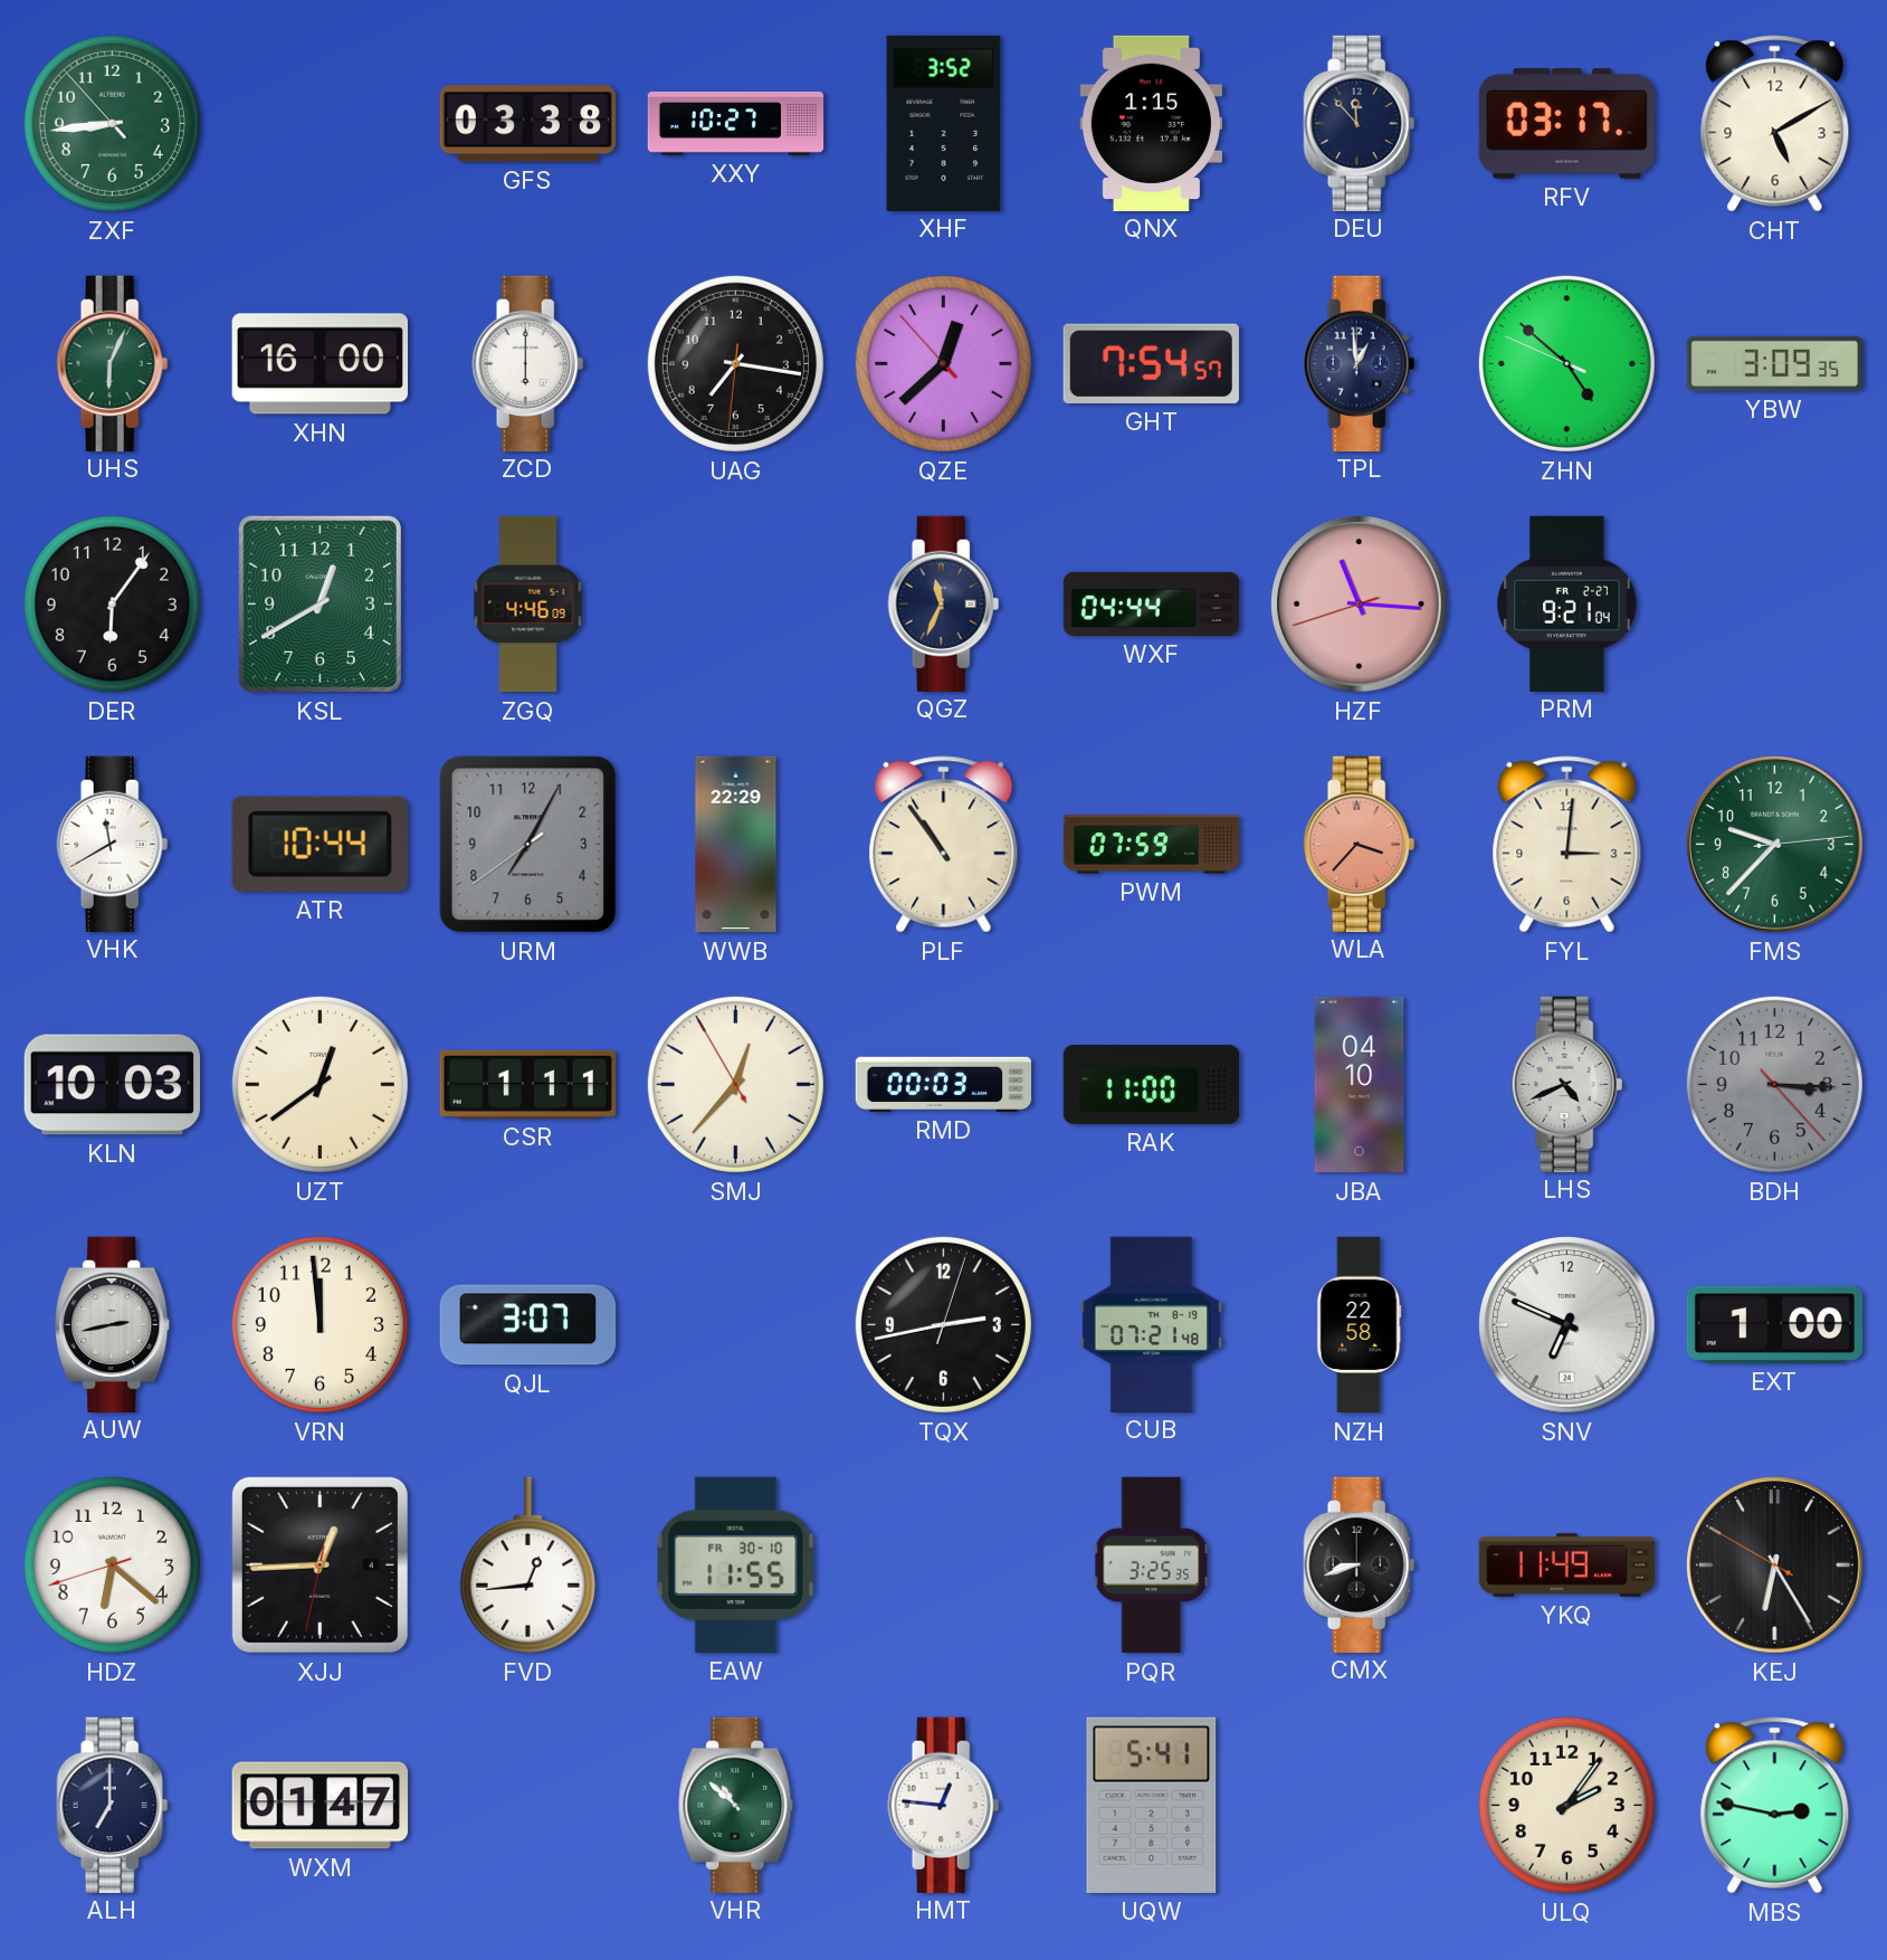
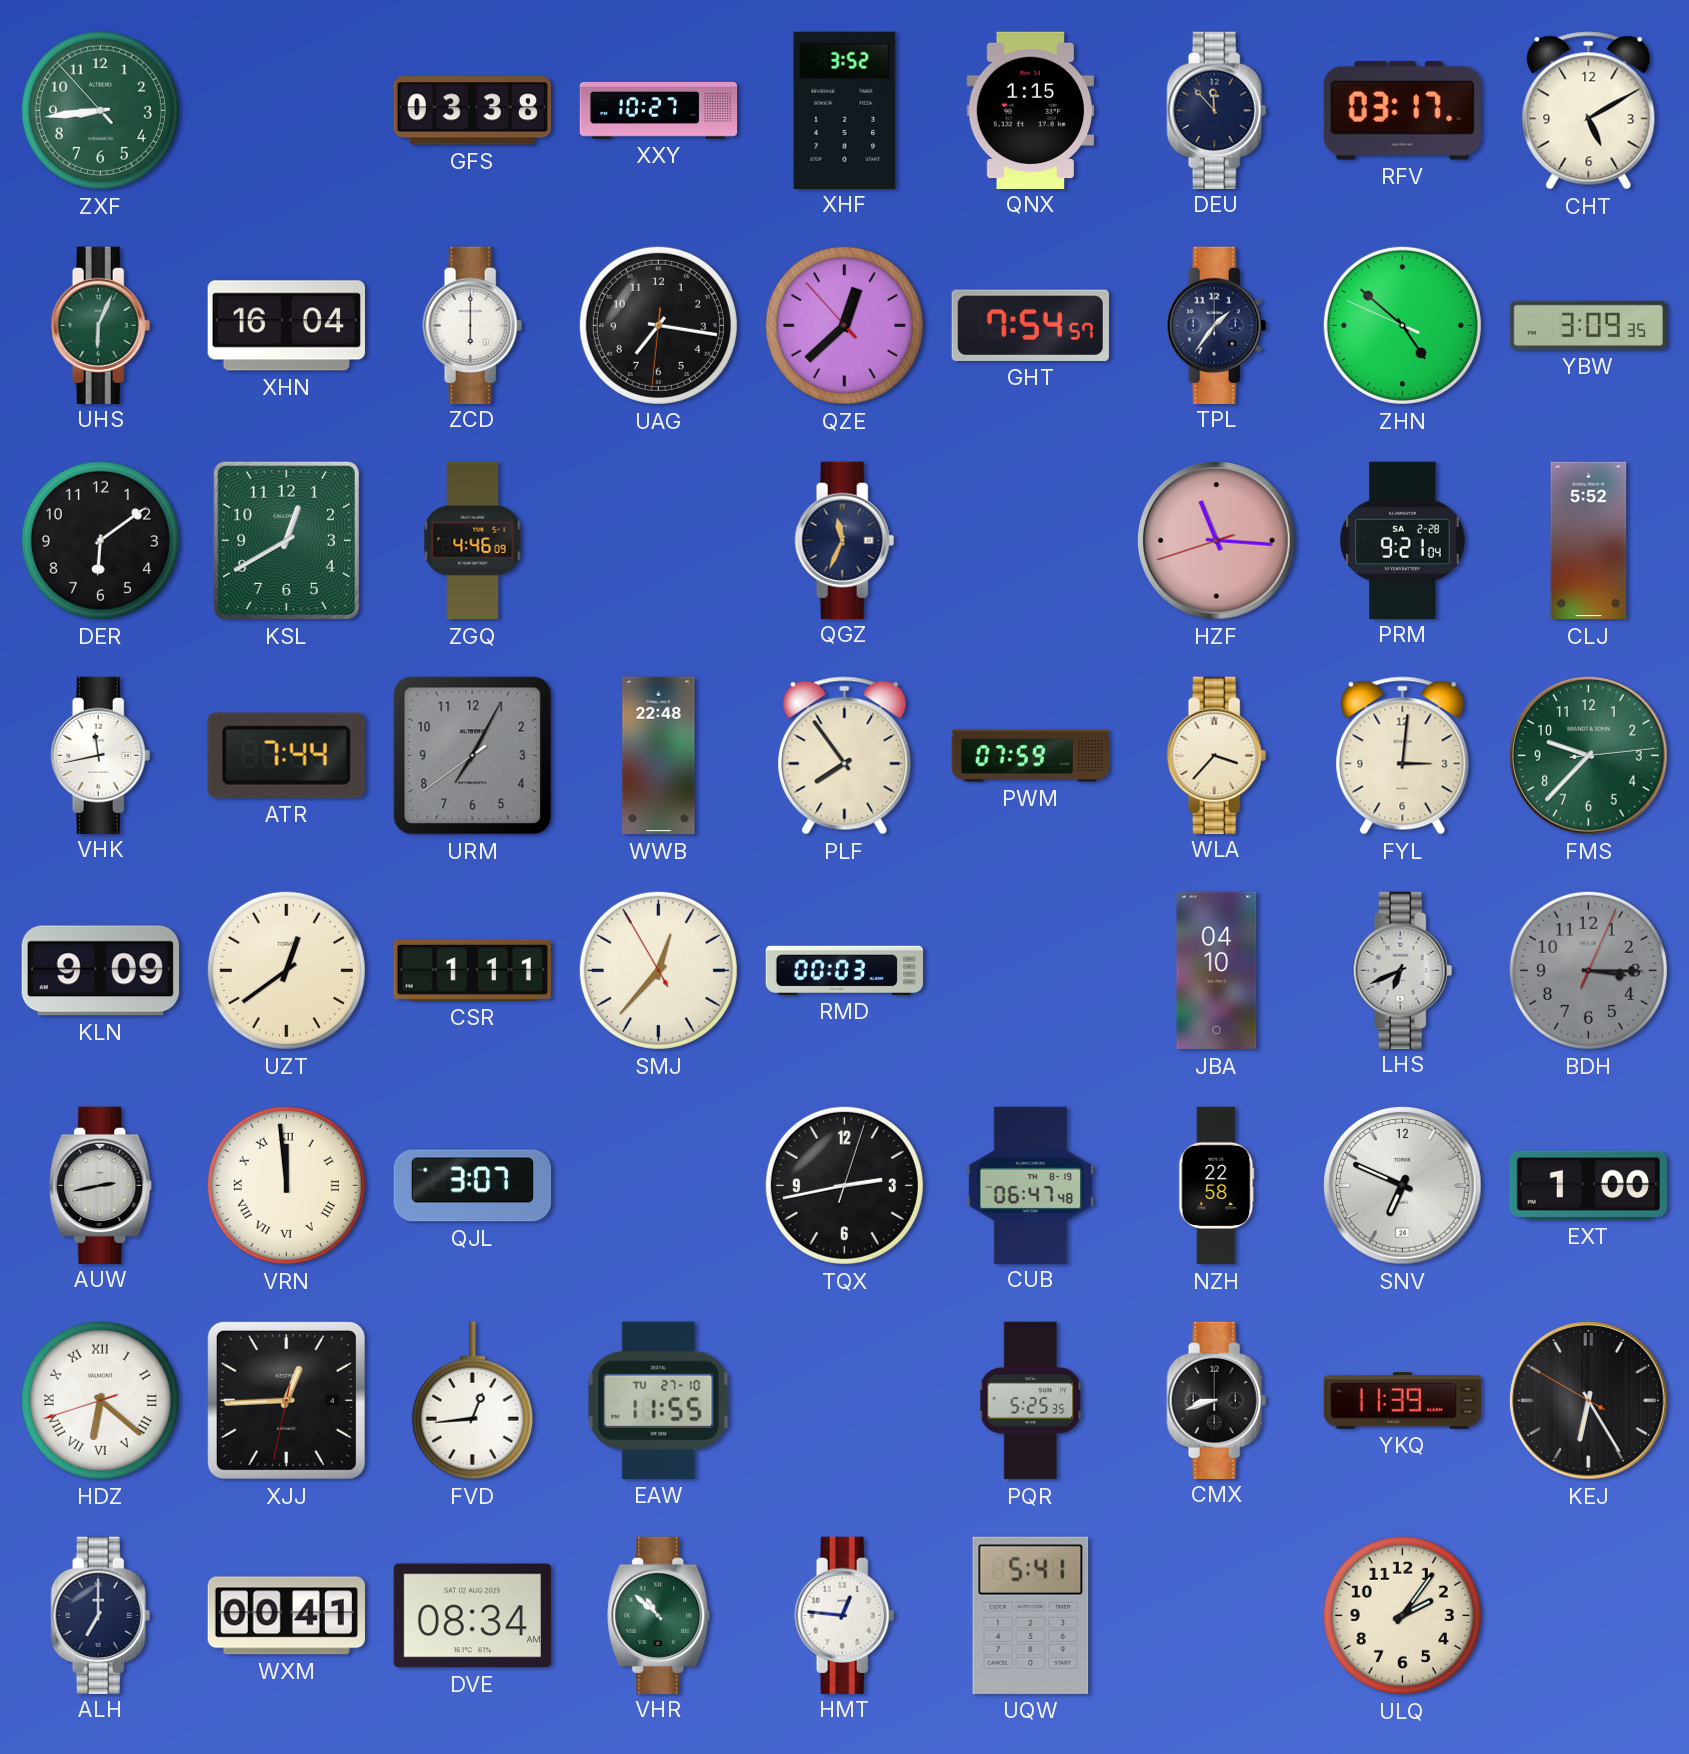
XHN: 16:00 -> 16:04 (286, 326)
TPL: 12:59 -> 1:36 (1217, 325)
DER: 6:06 -> 6:09 (100, 540)
WXF: 04:44 -> none (1152, 603)
PRM date: FR 2-27 -> SA 2-28 (1403, 540)
CLJ: none -> 5:52 (1589, 541)
VHK: 11:40 -> 11:43 (101, 755)
ATR: 10:44 -> 7:44 (286, 755)
WWB: 22:29 -> 22:48 (659, 756)
PLF: 10:54 -> 7:54 (845, 756)
WLA dial: salmon -> cream (1217, 755)
KLN: 10:03 -> 9:09 (100, 971)
RAK: 11:00 -> none (1152, 1084)
LHS: 4:41 -> 6:41 (1403, 970)
BDH: 3:15:23 -> 3:15:04 (1588, 970)
VRN numerals: Arabic -> Roman (286, 1185)
CUB: 07:21 -> 06:47 (1030, 1185)
HDZ numerals: Arabic -> Roman (100, 1400)
EAW date: FR 30-10 -> TU 27-10 (659, 1400)
PQR: 3:25 -> 5:25 (1031, 1401)
YKQ: 11:49 -> 11:39 (1402, 1401)
WXM: 01:47 -> 00:41 (286, 1616)
DVE: none -> 08:34 (472, 1616)
MBS: 2:47 -> none (1775, 1806)
